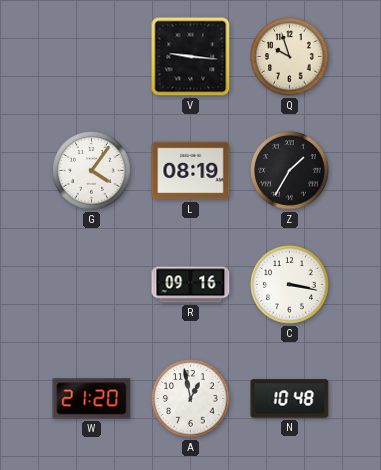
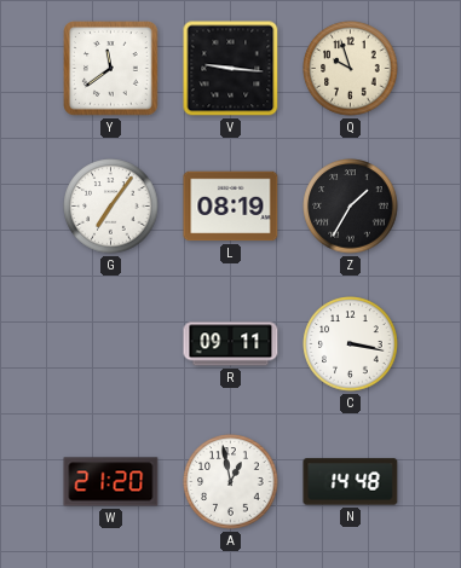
Y: none -> 11:39 (111, 69)
G: 4:06 -> 7:06 (111, 207)
R: 09:16 -> 09:11 (231, 344)
N: 10:48 -> 14:48 (351, 482)
